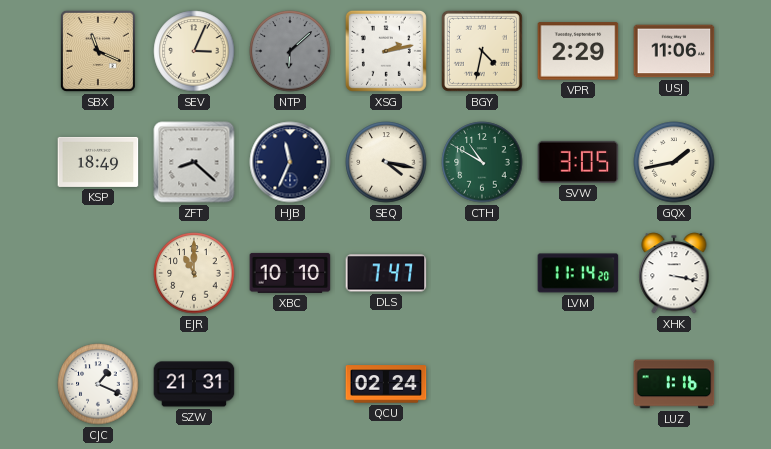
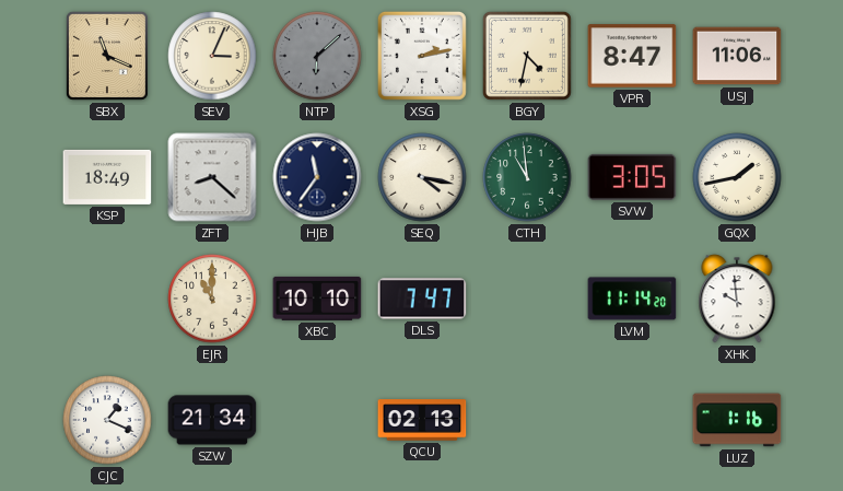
VPR: 2:29 -> 8:47 (632, 56)
HJB: 11:34 -> 11:36 (317, 177)
CTH: 10:50 -> 10:59 (527, 177)
XHK: 3:17 -> 9:59 (737, 299)
SZW: 21:31 -> 21:34 (212, 420)
QCU: 02:24 -> 02:13 (422, 420)
